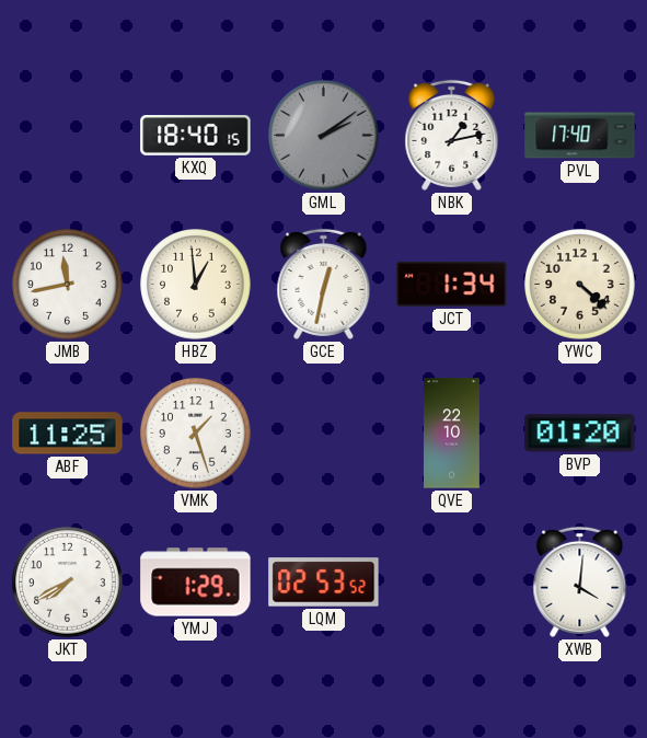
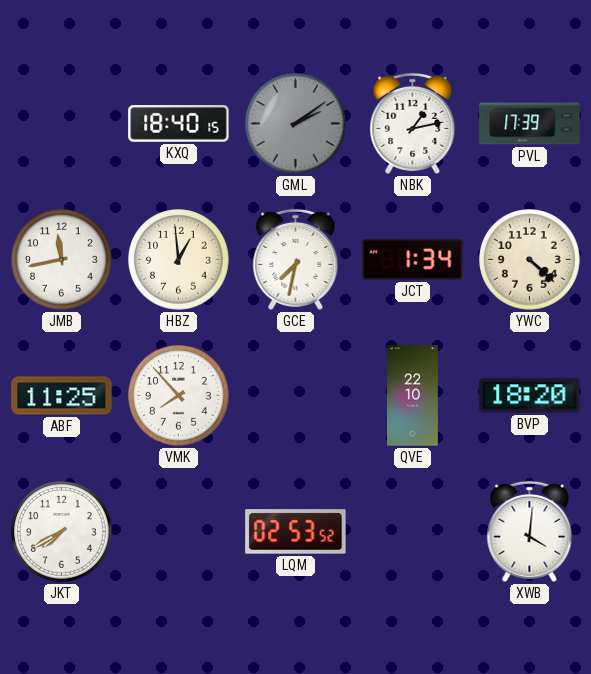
PVL: 17:40 -> 17:39 (530, 124)
GCE: 12:32 -> 7:32 (296, 259)
VMK: 1:27 -> 7:53 (179, 396)
BVP: 01:20 -> 18:20 (530, 396)
YMJ: 1:29 -> none (196, 583)
